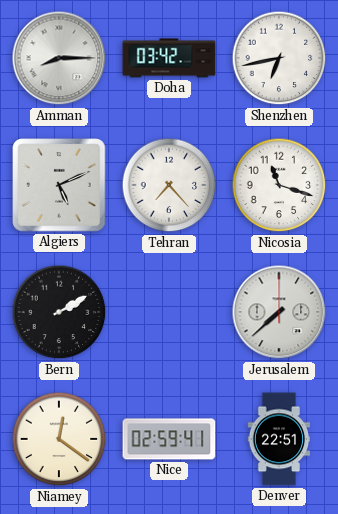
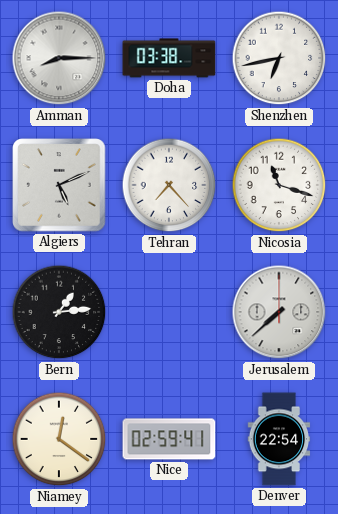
Doha: 03:42 -> 03:38 (169, 58)
Bern: 2:10 -> 1:14 (59, 312)
Denver: 22:51 -> 22:54 (279, 439)
